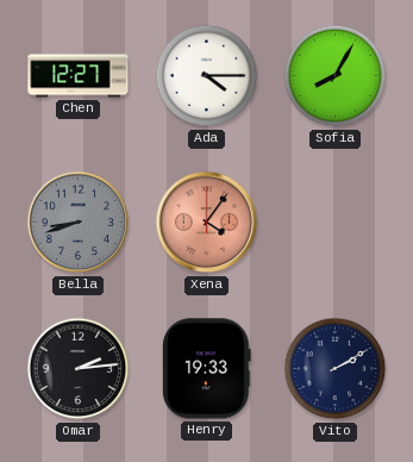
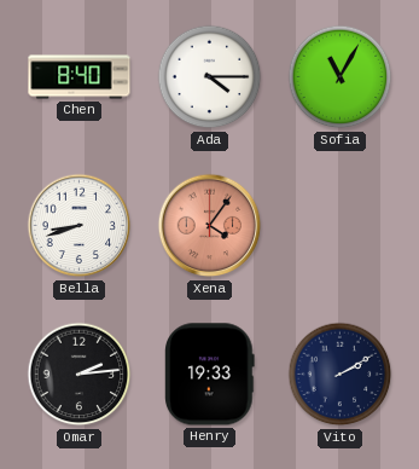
Chen: 12:27 -> 8:40 (80, 77)
Sofia: 8:05 -> 11:05 (341, 77)
Bella dial: grey -> white (80, 226)
